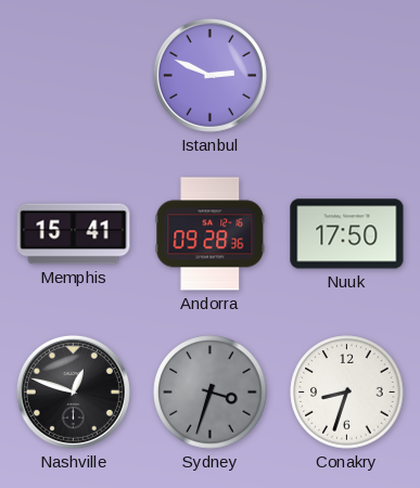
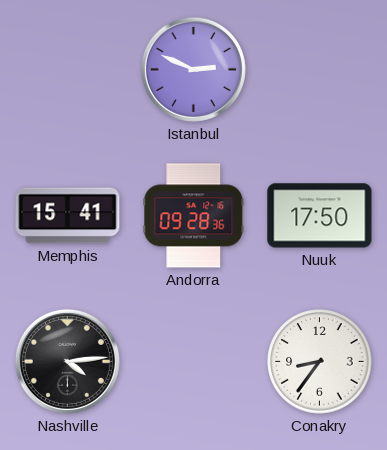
Nashville: 12:48 -> 4:14 (67, 361)
Sydney: 3:33 -> none (211, 393)
Conakry: 8:33 -> 8:36 (320, 362)
